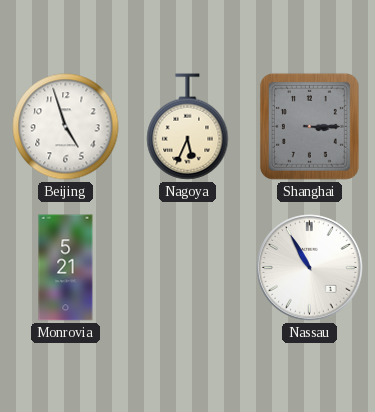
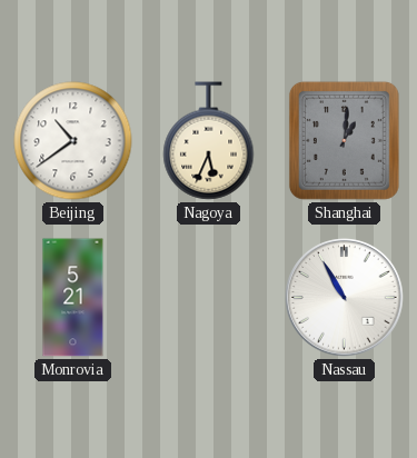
Beijing: 4:57 -> 10:39 (73, 141)
Shanghai: 3:15 -> 1:01 (344, 140)
